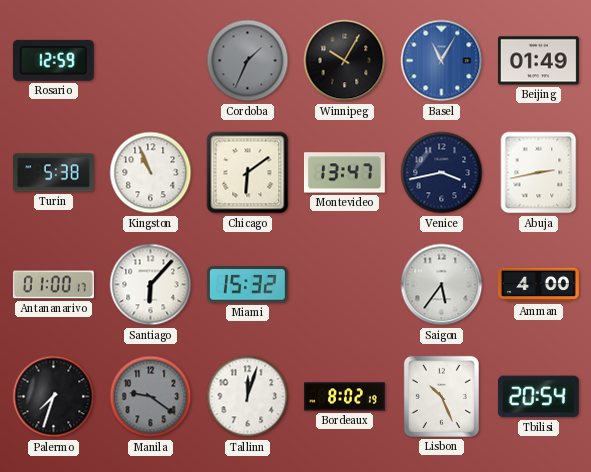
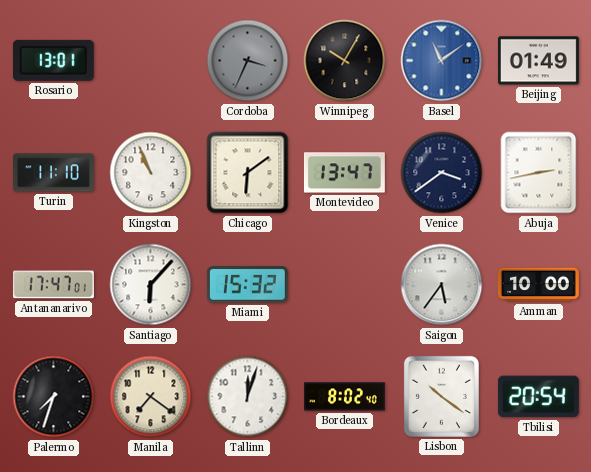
Rosario: 12:59 -> 13:01 (53, 60)
Cordoba: 1:34 -> 3:34 (248, 61)
Basel: 11:05 -> 11:09 (442, 61)
Turin: 5:38 -> 11:10 (53, 173)
Venice: 3:43 -> 3:39 (442, 173)
Antananarivo: 01:00 -> 17:47 (53, 285)
Amman: 4:00 -> 10:00 (538, 285)
Manila: 9:21 -> 7:21 (151, 397)
Manila dial: grey -> cream (151, 397)
Bordeaux: 8:02:19 -> 8:02:40 (344, 397)
Lisbon: 10:26 -> 10:21 (441, 396)
